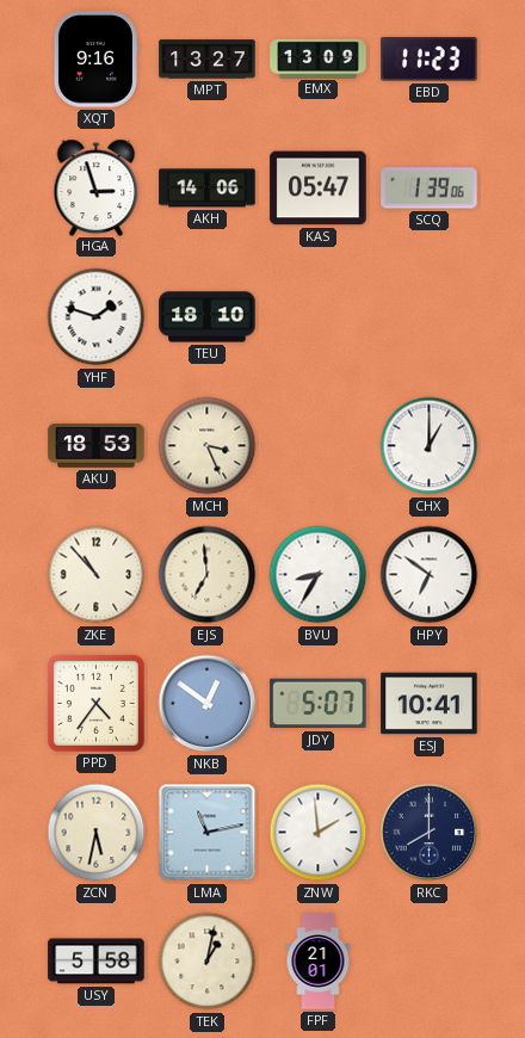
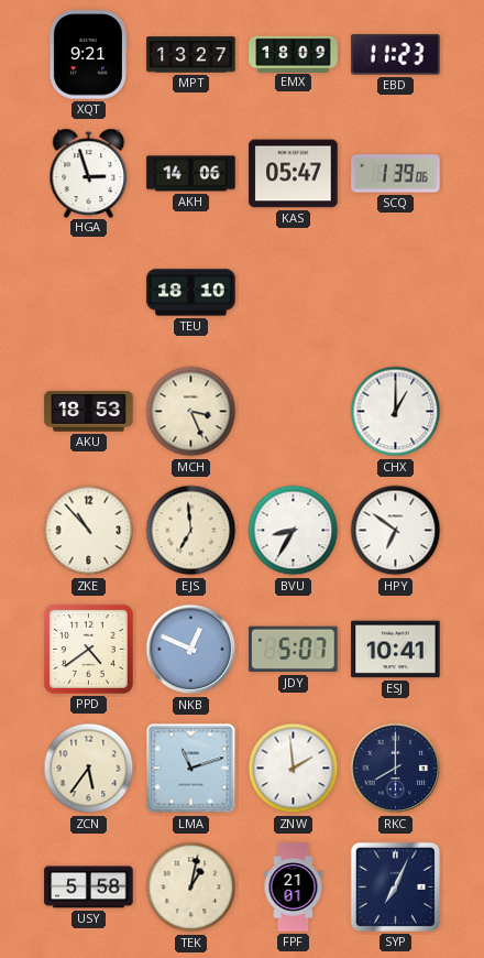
XQT: 9:16 -> 9:21 (88, 55)
EMX: 13:09 -> 18:09 (294, 54)
YHF: 1:48 -> none (97, 317)
PPD: 4:36 -> 4:39 (88, 649)
NKB: 12:51 -> 12:49 (191, 650)
ZCN: 5:32 -> 5:36 (89, 769)
LMA: 11:13 -> 11:12 (191, 769)
SYP: none -> 7:04 (395, 886)
